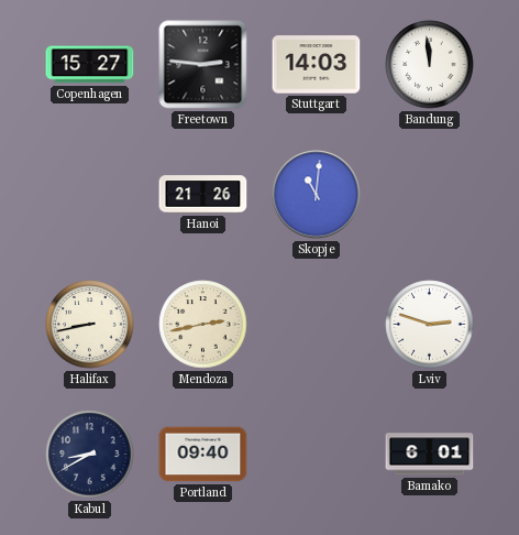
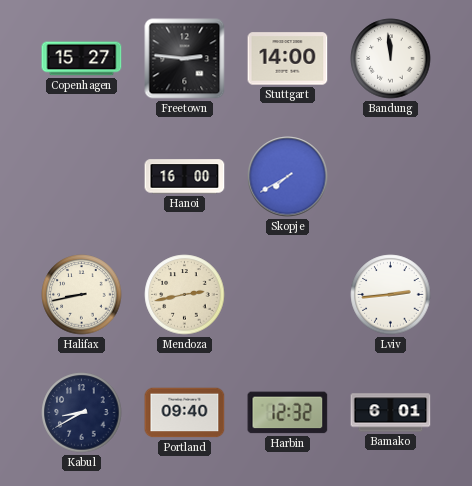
Stuttgart: 14:03 -> 14:00 (288, 59)
Hanoi: 21:26 -> 16:00 (185, 177)
Skopje: 11:01 -> 7:40 (288, 177)
Lviv: 2:48 -> 2:44 (391, 295)
Harbin: none -> 12:32 (288, 413)
